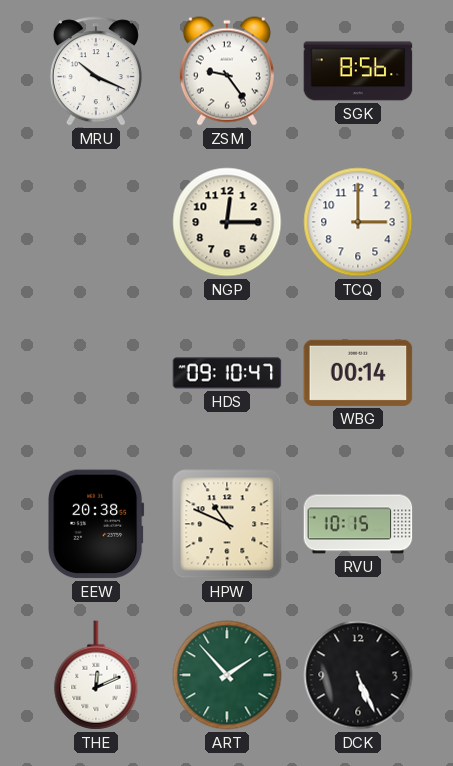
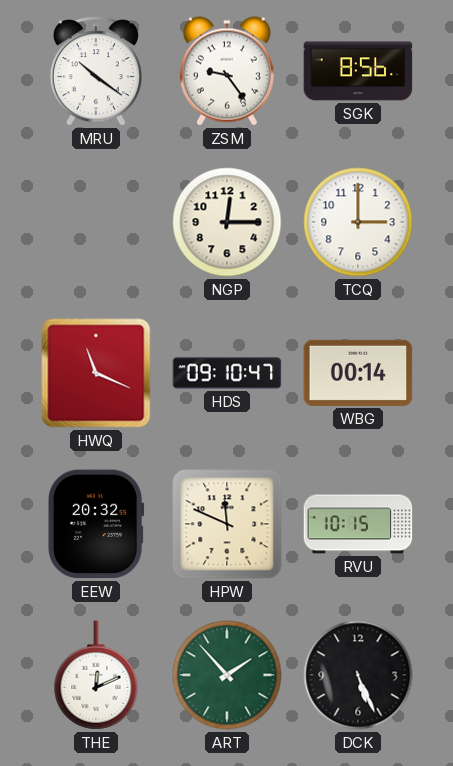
MRU: 10:19 -> 10:21 (96, 71)
HWQ: none -> 11:19 (96, 373)
EEW: 20:38 -> 20:32 (96, 524)
HPW: 10:49 -> 11:49 (227, 524)
